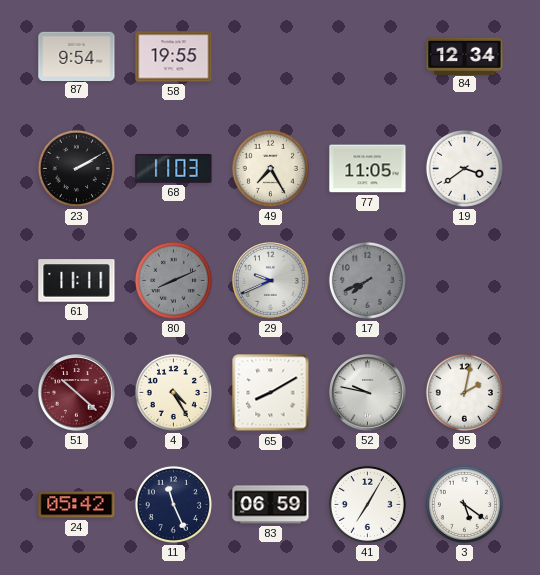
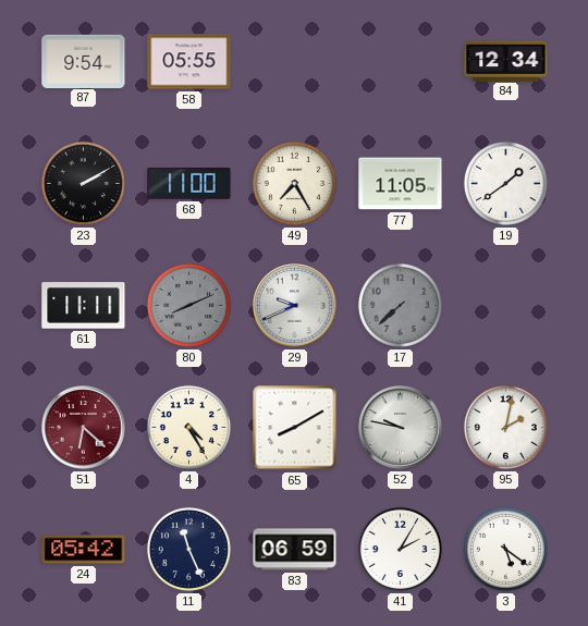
58: 19:55 -> 05:55 (189, 62)
68: 11:03 -> 11:00 (189, 184)
19: 3:39 -> 1:39 (505, 183)
17: 7:41 -> 7:38 (400, 305)
51: 10:22 -> 6:22 (84, 428)
41: 7:05 -> 2:05 (400, 549)
